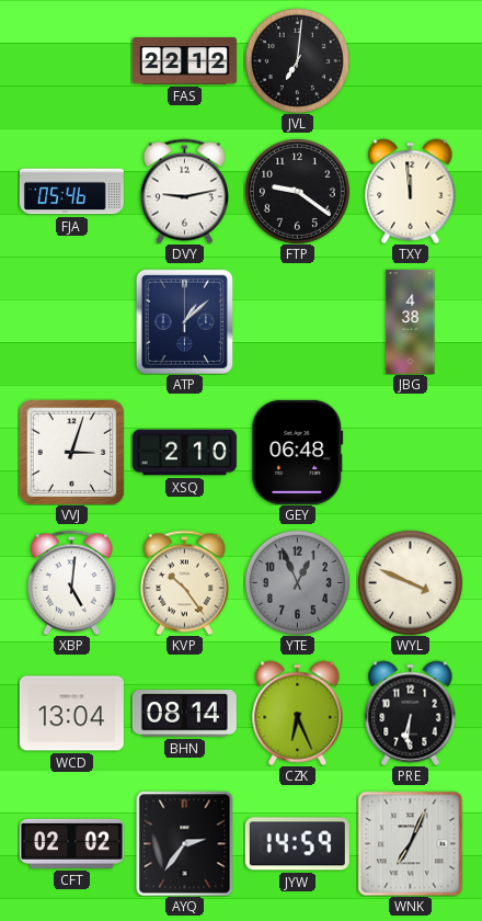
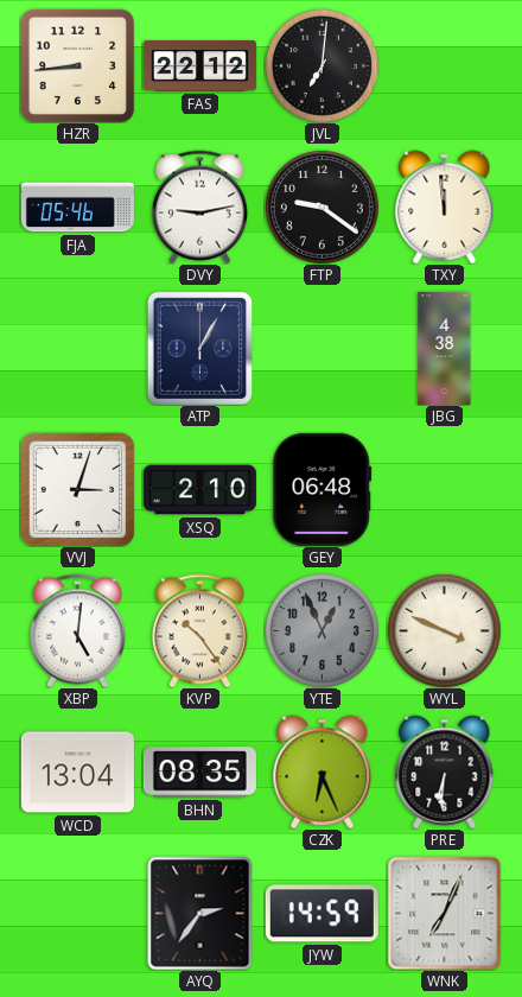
HZR: none -> 8:44 (77, 65)
ATP: 1:08 -> 1:05 (199, 348)
BHN: 08:14 -> 08:35 (199, 773)
CFT: 02:02 -> none (71, 843)
